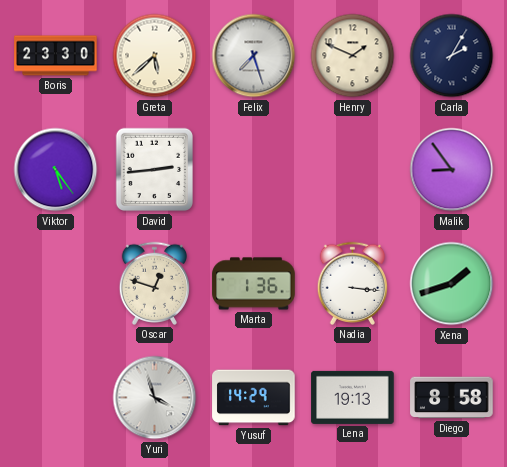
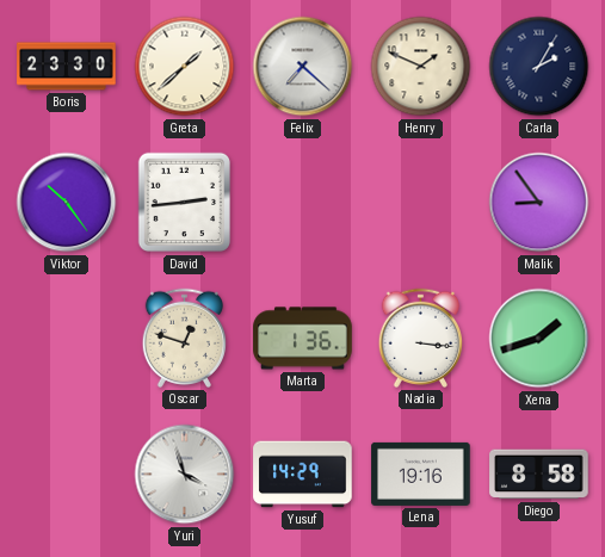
Greta: 5:38 -> 1:38 (185, 67)
Felix: 7:27 -> 7:22 (303, 67)
Viktor: 5:24 -> 10:24 (67, 203)
Lena: 19:13 -> 19:16 (421, 474)
